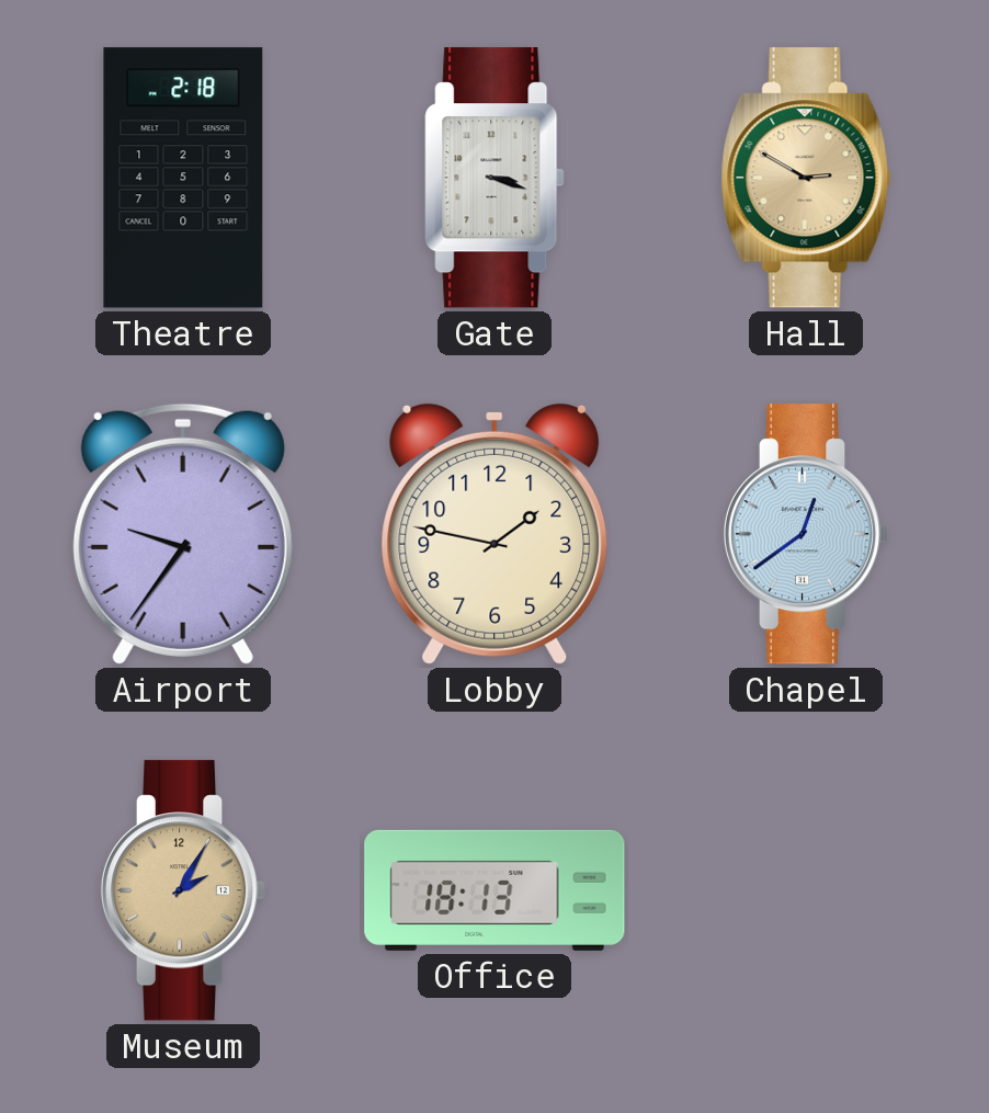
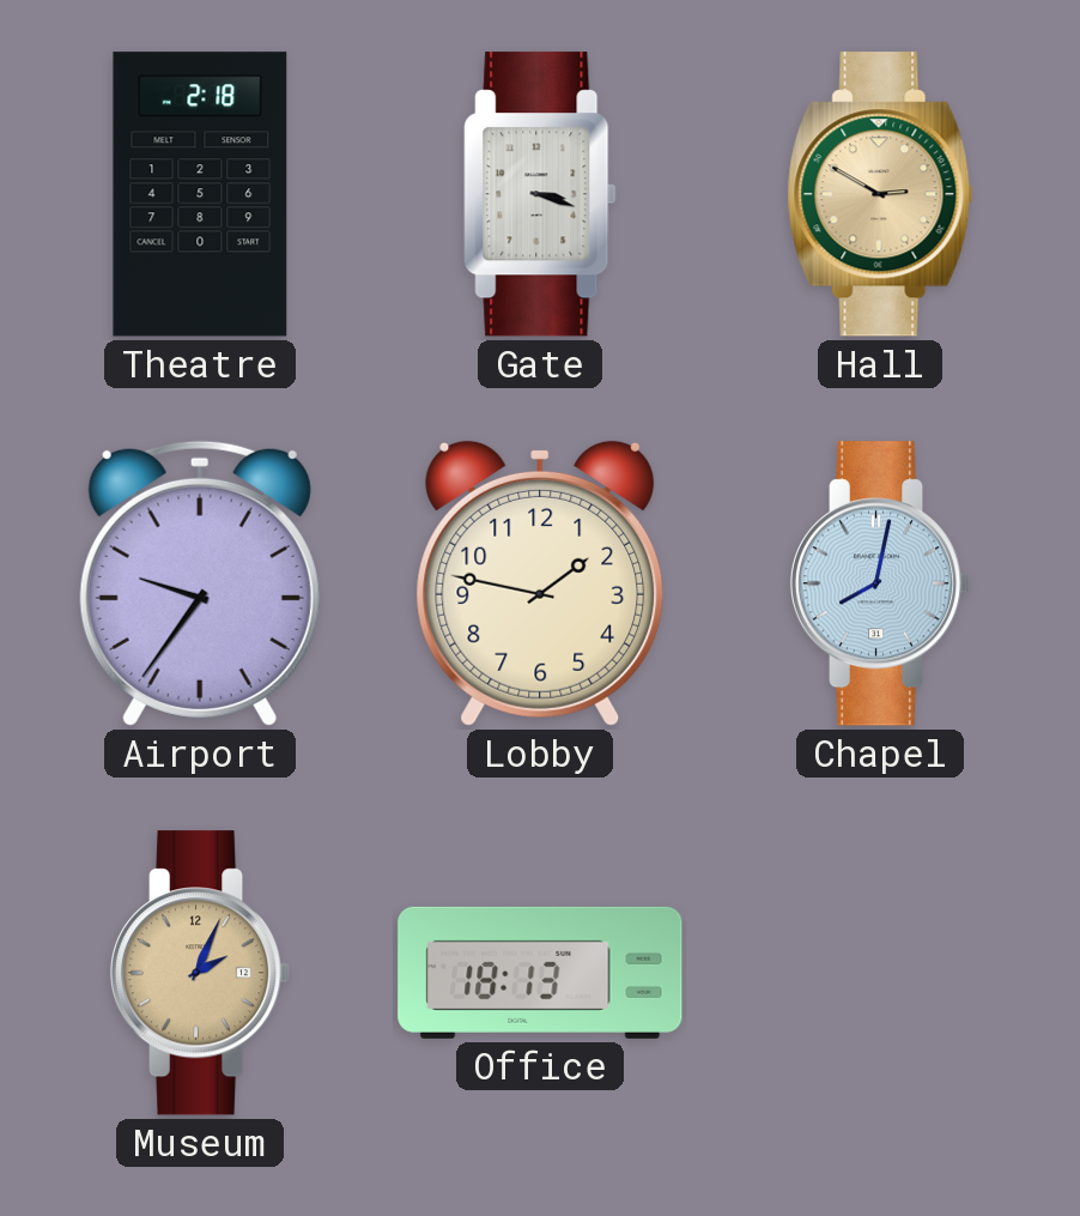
Chapel: 12:39 -> 8:02 (880, 583)
Museum: 2:05 -> 2:04 (200, 973)
